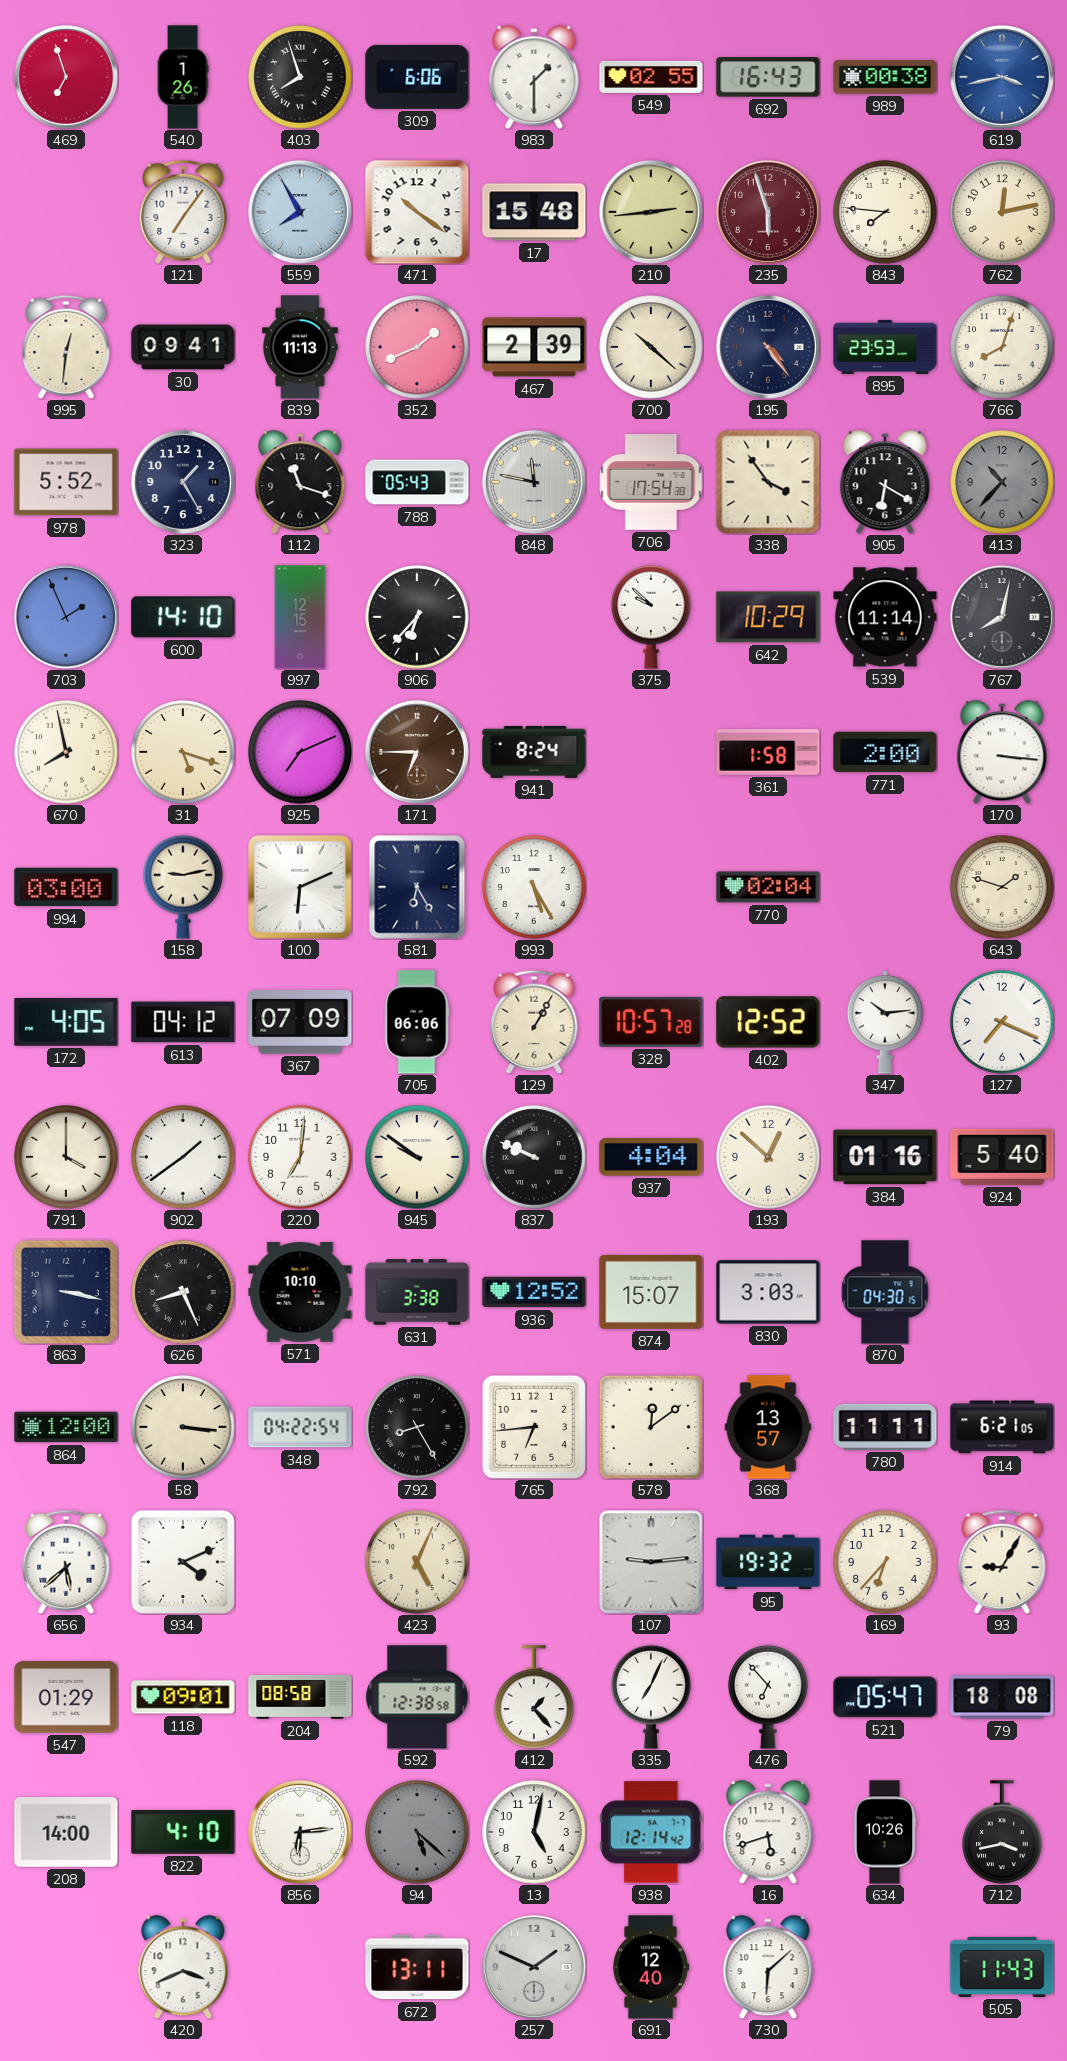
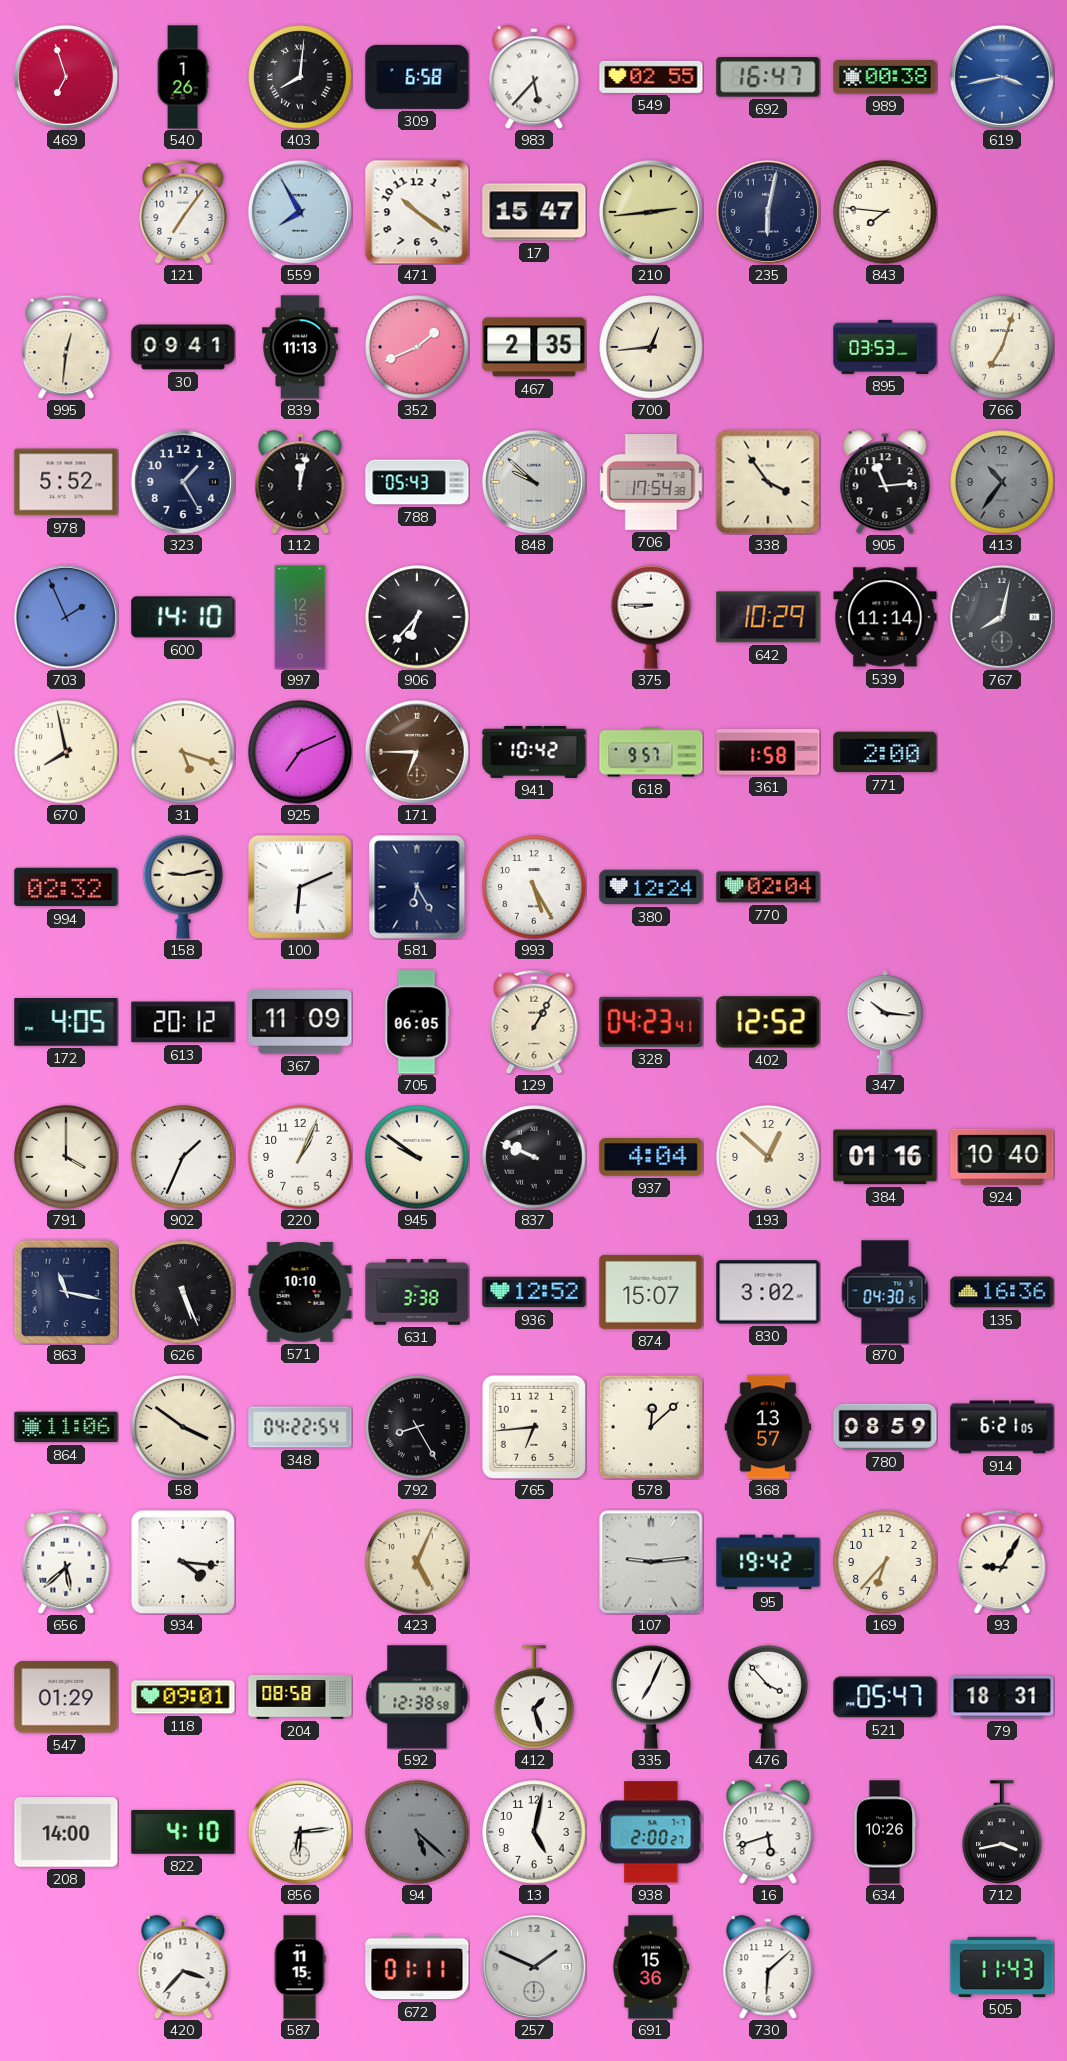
403: 7:57 -> 8:01 (300, 77)
309: 6:06 -> 6:58 (417, 77)
983: 1:30 -> 5:37 (534, 77)
692: 16:43 -> 16:47 (768, 77)
17: 15:48 -> 15:47 (534, 212)
235: 5:57 -> 6:02 (768, 212)
235 dial: burgundy -> navy (768, 212)
762: 12:13 -> none (1002, 212)
467: 2:39 -> 2:35 (534, 347)
700: 10:22 -> 12:44 (651, 347)
195: 4:24 -> none (768, 347)
895: 23:53 -> 03:53 (885, 347)
766: 8:03 -> 7:03 (1002, 347)
112: 11:18 -> 12:02 (300, 482)
848: 11:47 -> 9:52 (534, 482)
905: 6:20 -> 11:14 (885, 482)
413: 10:37 -> 10:36 (1002, 482)
375: 9:52 -> 8:45 (651, 617)
941: 8:24 -> 10:42 (534, 752)
618: none -> 9:57 (651, 752)
170: 3:16 -> none (1002, 752)
994: 03:00 -> 02:32 (66, 887)
380: none -> 12:24 (651, 887)
643: 1:48 -> none (1002, 887)
613: 04:12 -> 20:12 (183, 1022)
367: 07:09 -> 11:09 (300, 1022)
705: 06:06 -> 06:05 (417, 1022)
328: 10:57 -> 04:23 (651, 1022)
347: 10:14 -> 10:16 (885, 1022)
127: 7:19 -> none (1002, 1022)
902: 1:39 -> 1:34 (183, 1157)
220: 7:01 -> 1:04 (300, 1157)
924: 5:40 -> 10:40 (1002, 1157)
863: 3:17 -> 11:17 (66, 1292)
626: 8:26 -> 5:26 (183, 1292)
830: 3:03 -> 3:02 (768, 1292)
135: none -> 16:36 (1002, 1292)
864: 12:00 -> 11:06 (66, 1427)
58: 3:16 -> 3:51 (183, 1427)
578: 12:09 -> 12:08 (651, 1427)
780: 11:11 -> 08:59 (885, 1427)
934: 4:11 -> 4:16 (183, 1562)
95: 19:32 -> 19:42 (768, 1562)
412: 1:23 -> 1:27 (534, 1697)
476: 6:53 -> 3:53 (768, 1697)
79: 18:08 -> 18:31 (1002, 1697)
938: 12:14 -> 2:00 (652, 1832)
420: 3:41 -> 3:37 (183, 1967)
587: none -> 11:15 (300, 1967)
672: 13:11 -> 01:11 (417, 1967)
691: 12:40 -> 15:36 (651, 1967)
